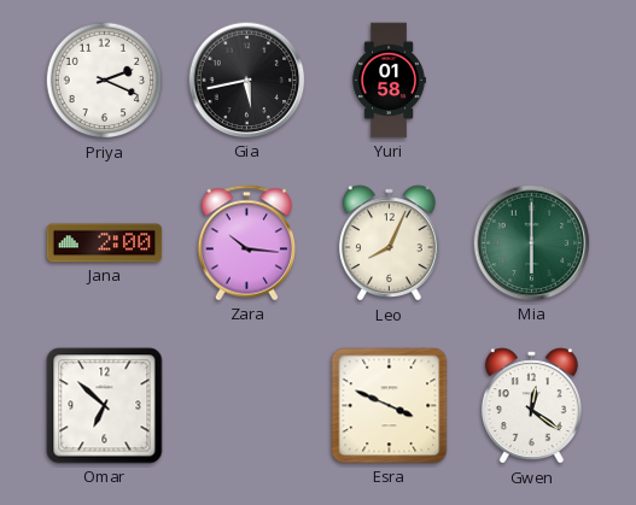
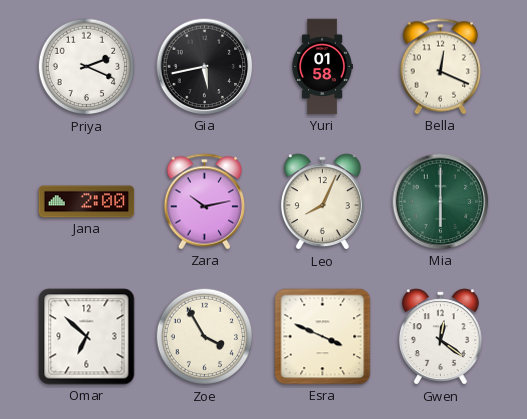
Bella: none -> 12:19 (441, 67)
Zara: 10:16 -> 10:13 (205, 202)
Zoe: none -> 3:55 (205, 337)
